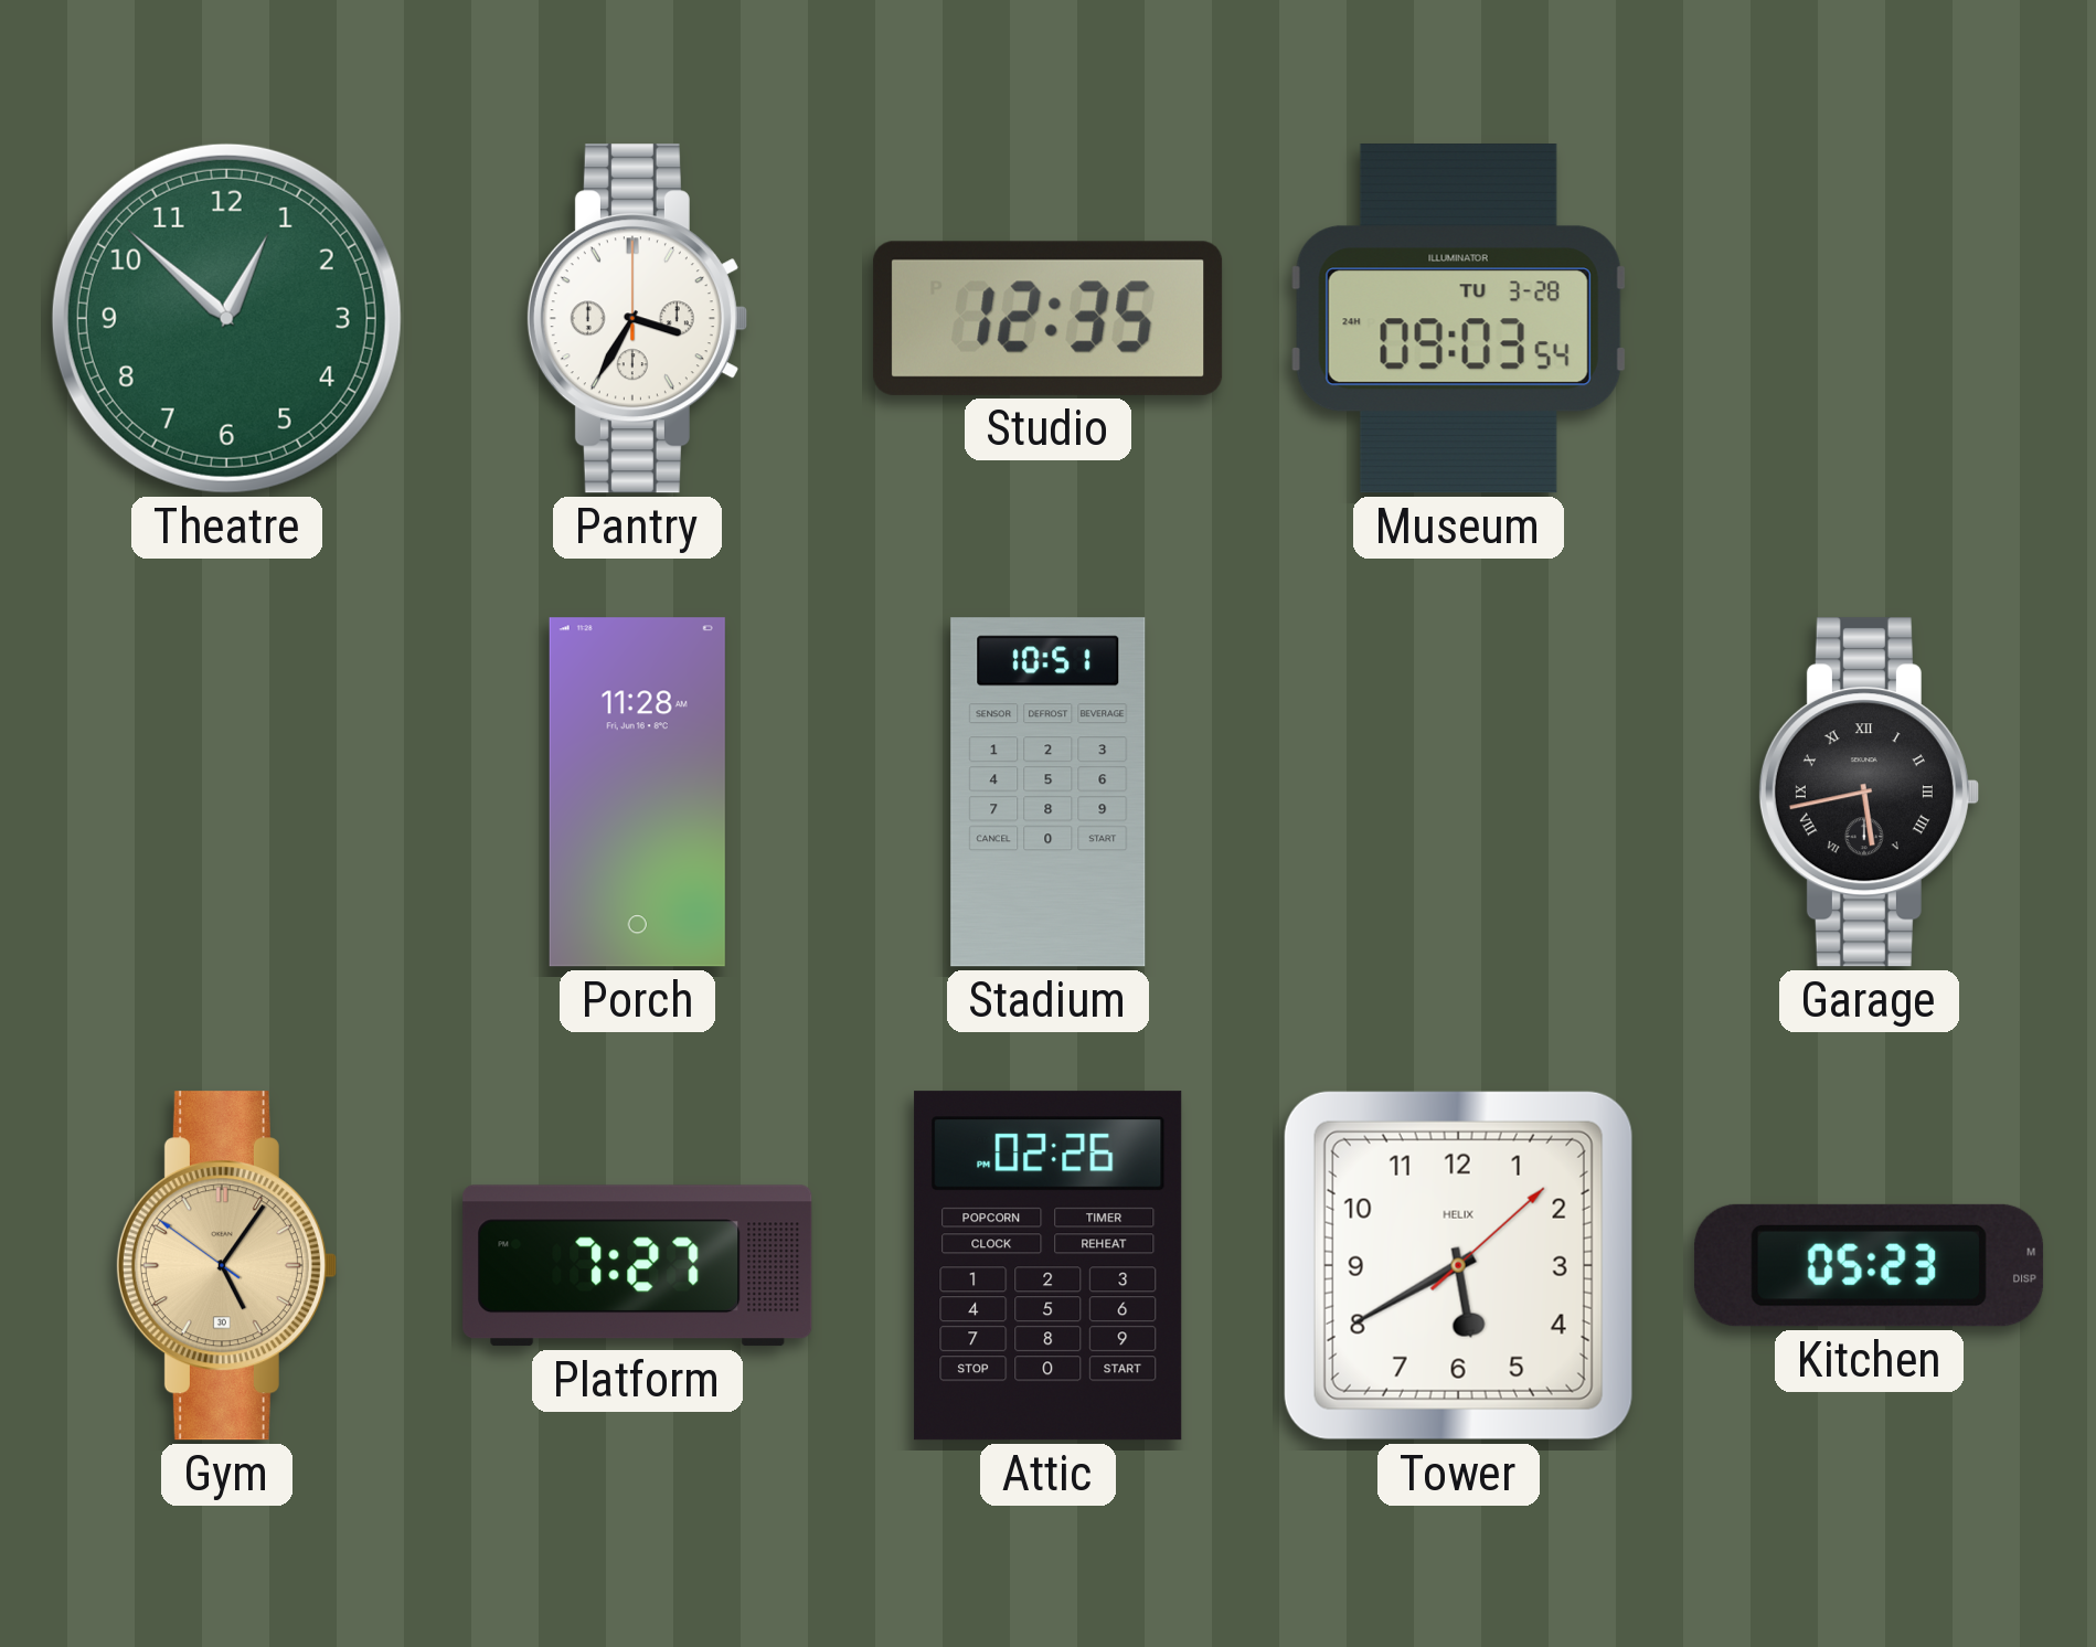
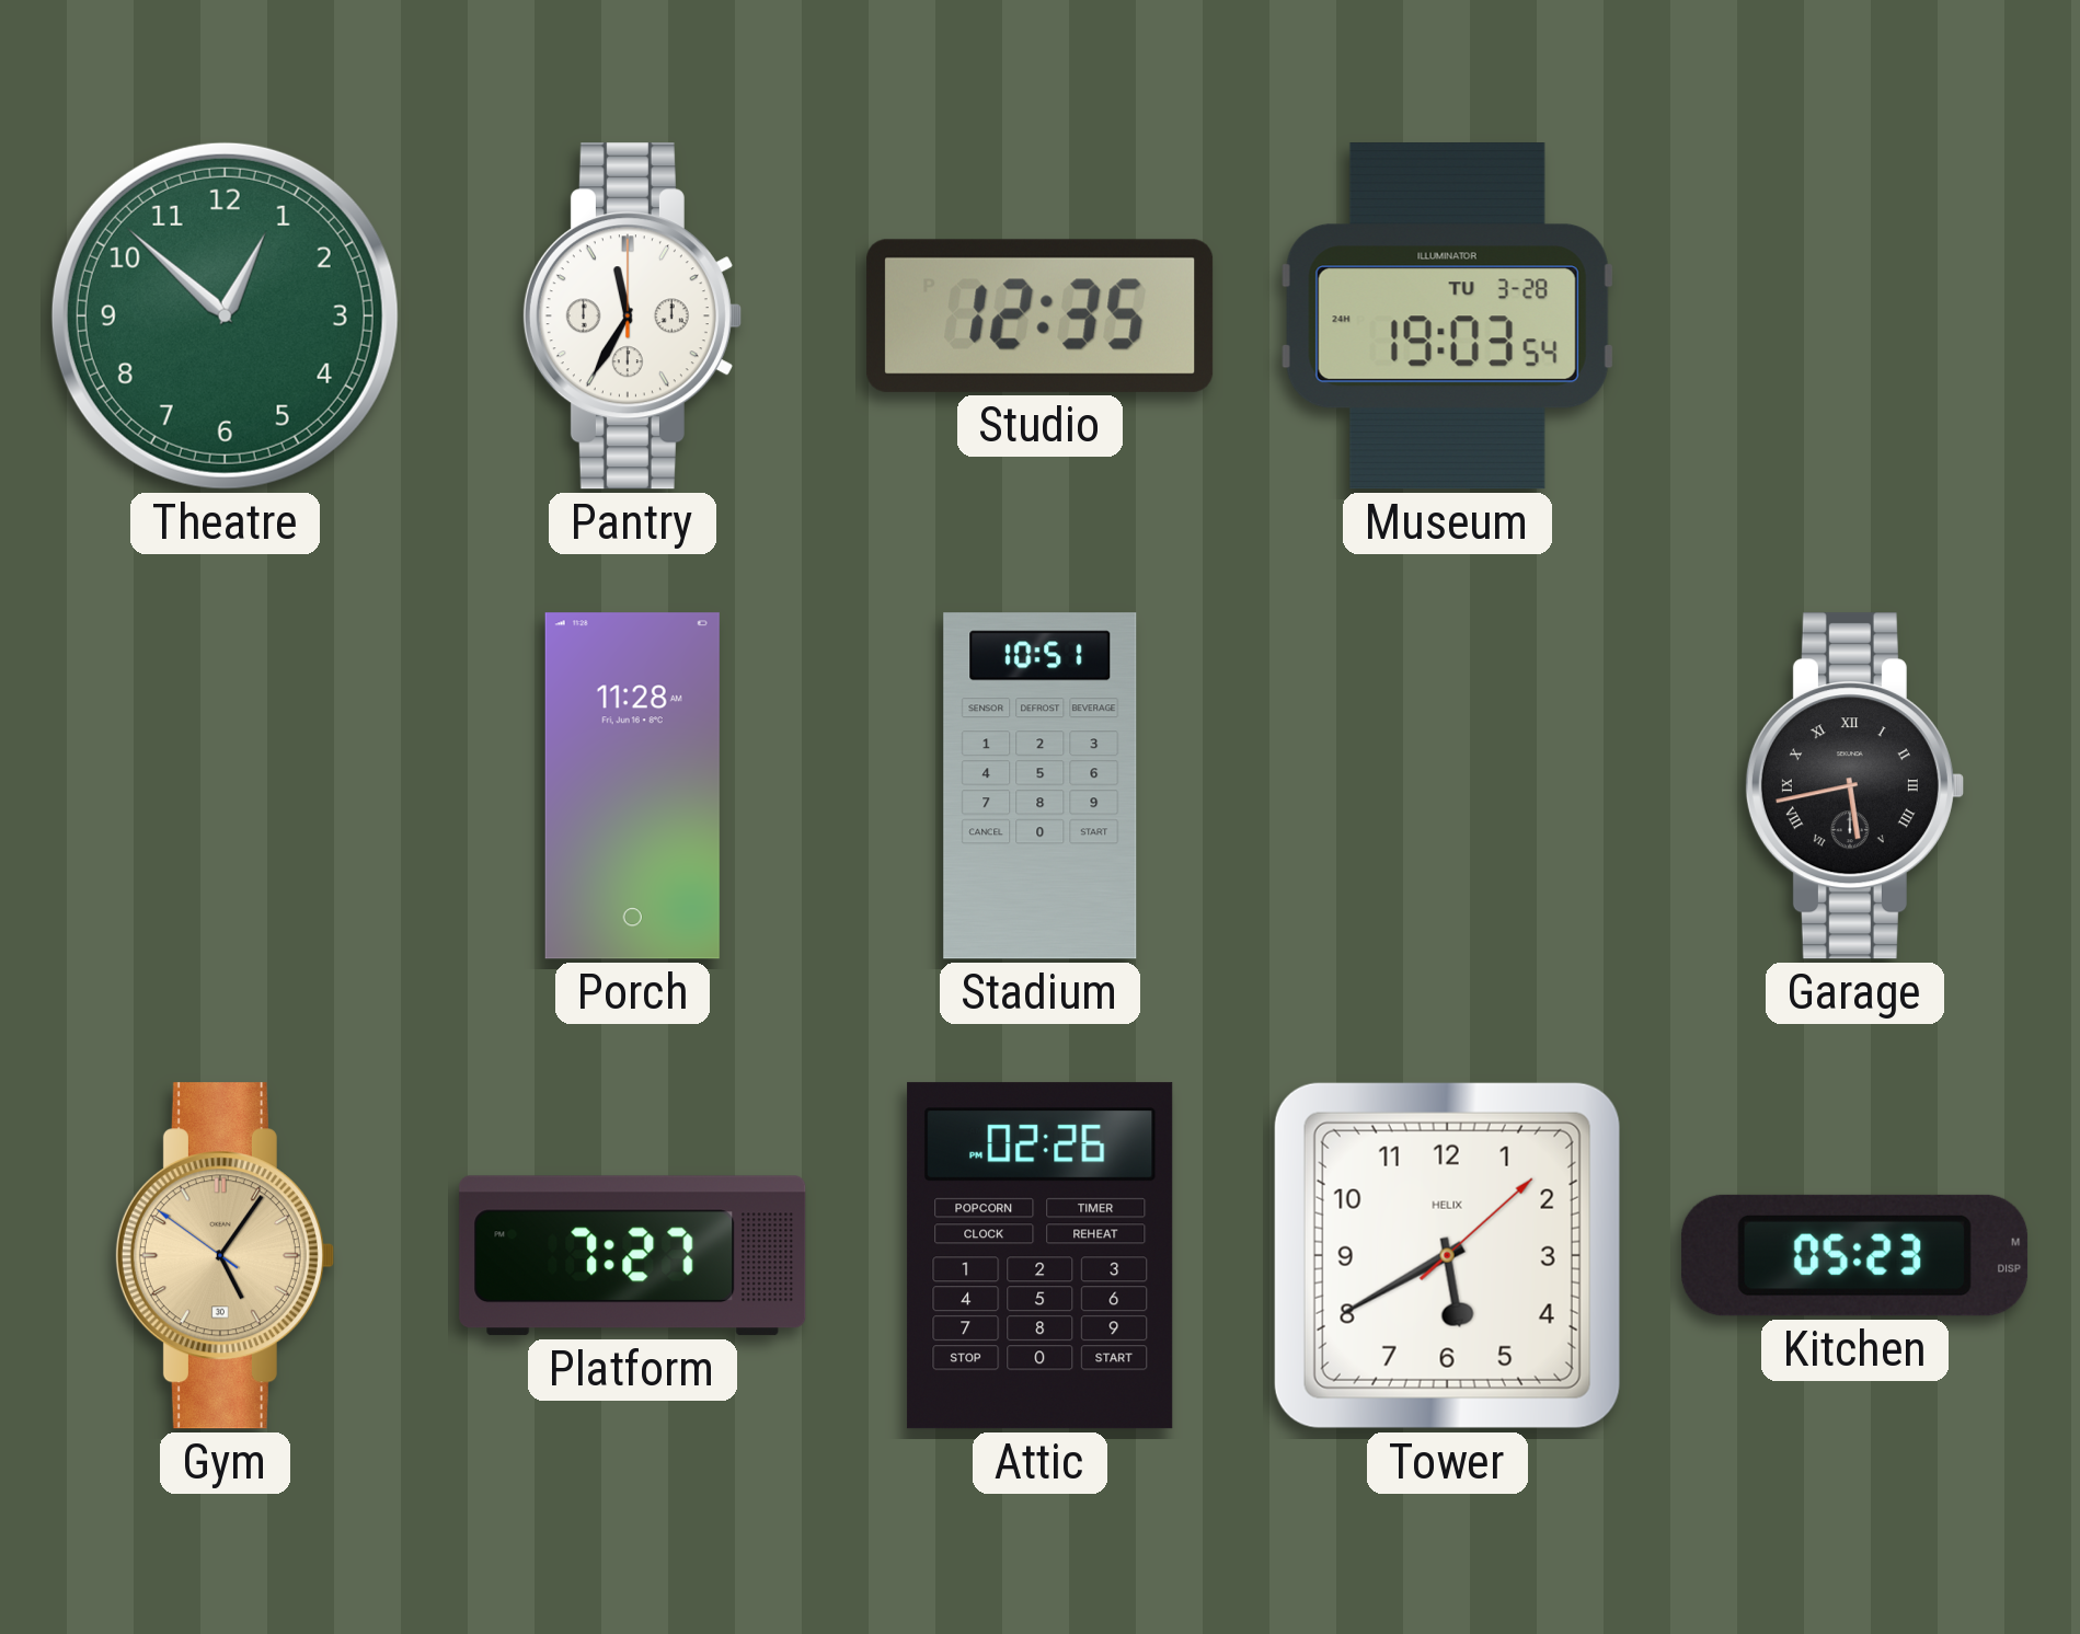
Pantry: 3:35 -> 11:35 (632, 317)
Museum: 09:03 -> 19:03 (1447, 317)
